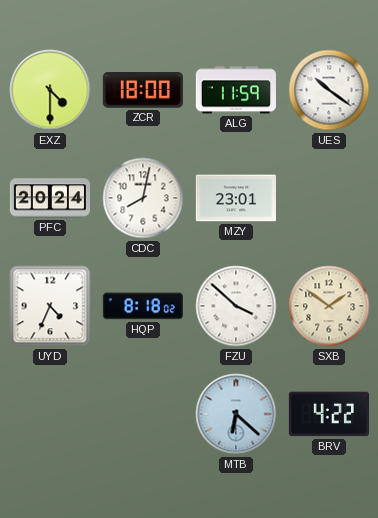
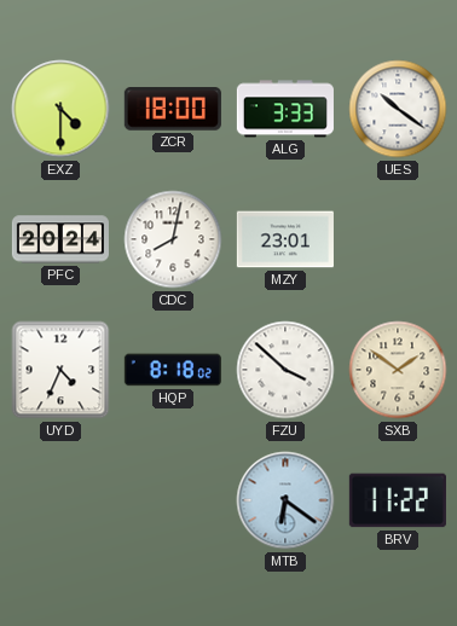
ALG: 11:59 -> 3:33 (285, 109)
MTB: 6:22 -> 6:21 (285, 500)
BRV: 4:22 -> 11:22 (398, 500)
